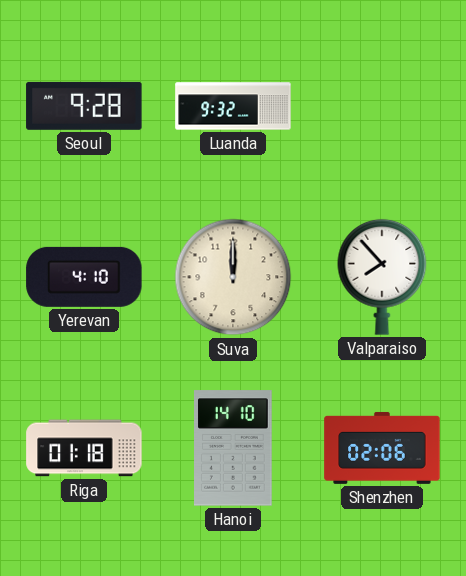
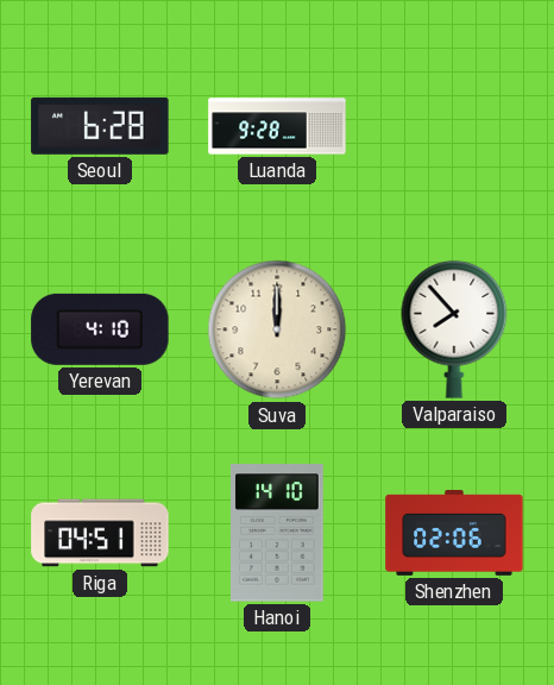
Seoul: 9:28 -> 6:28 (100, 126)
Luanda: 9:32 -> 9:28 (277, 126)
Riga: 01:18 -> 04:51 (100, 533)
